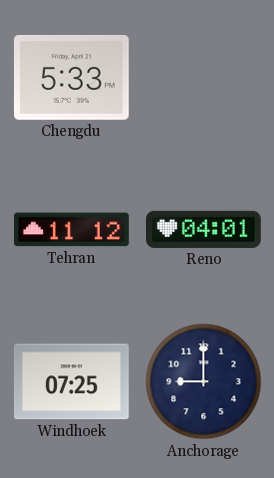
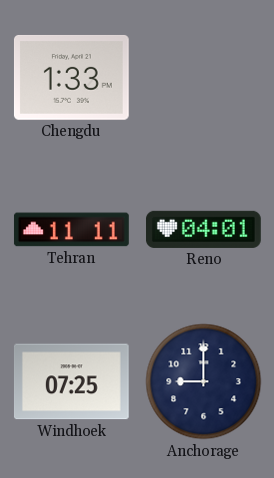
Chengdu: 5:33 -> 1:33 (71, 78)
Tehran: 11:12 -> 11:11 (71, 230)
